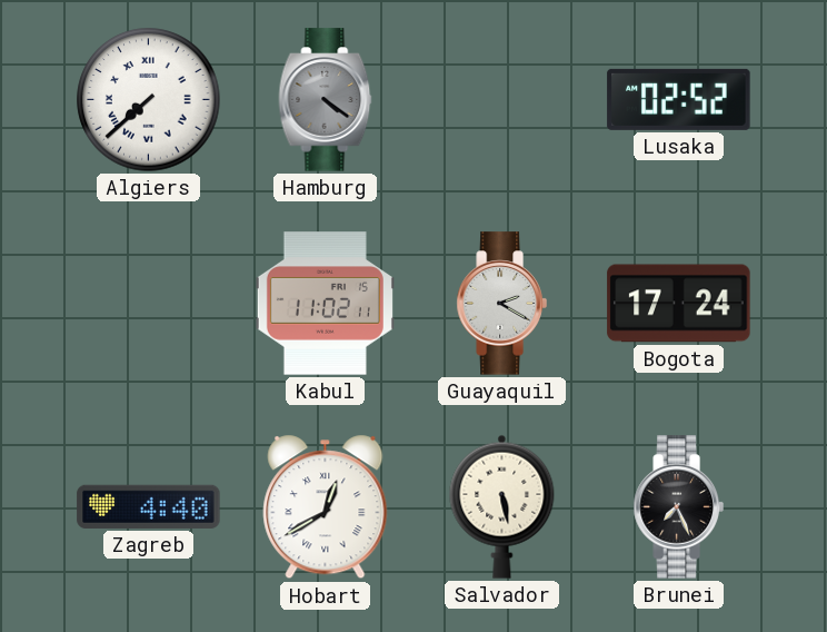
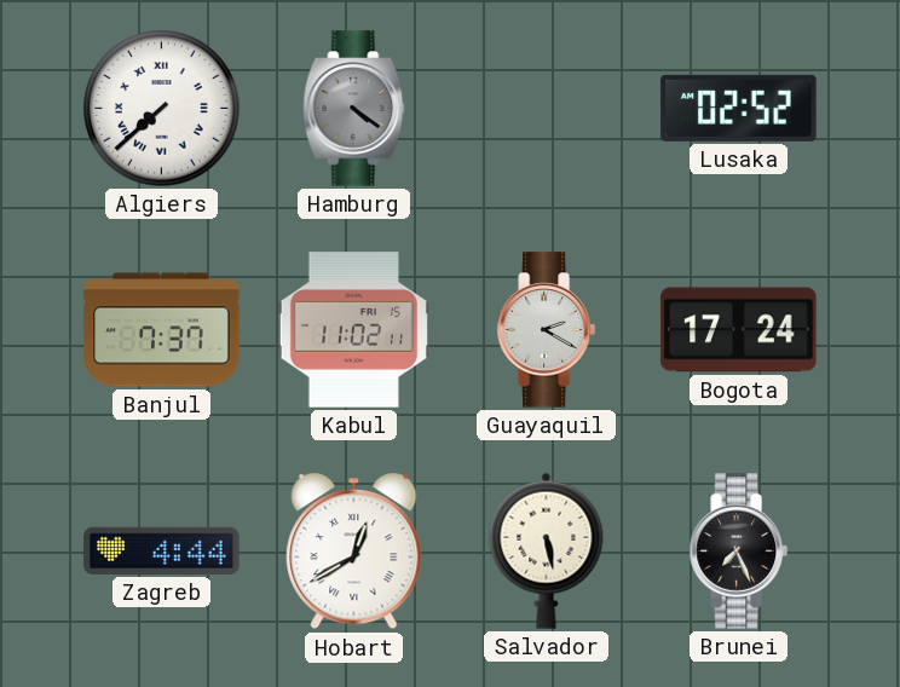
Banjul: none -> 7:37 (162, 330)
Zagreb: 4:40 -> 4:44 (162, 550)
